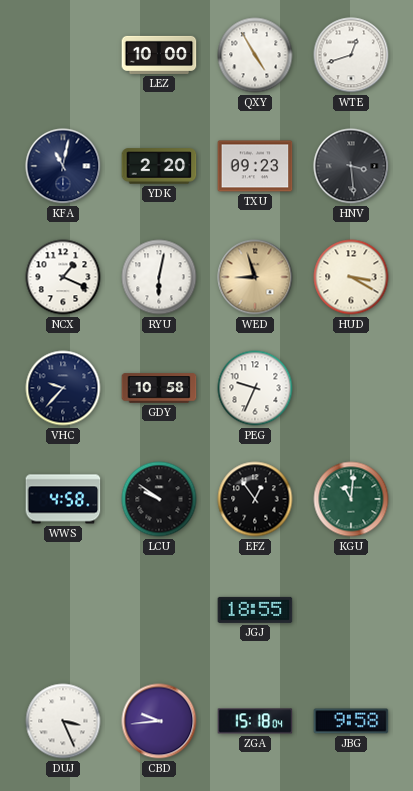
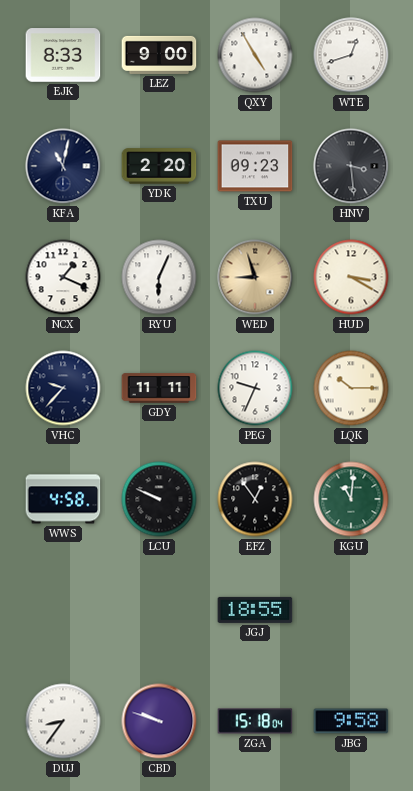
EJK: none -> 8:33 (63, 55)
LEZ: 10:00 -> 9:00 (159, 55)
RYU: 6:02 -> 6:04 (159, 277)
GDY: 10:58 -> 11:11 (159, 388)
LQK: none -> 10:15 (351, 388)
LCU: 9:51 -> 9:49 (159, 499)
DUJ: 3:26 -> 8:36 (63, 721)
CBD: 9:44 -> 9:48 (159, 721)
